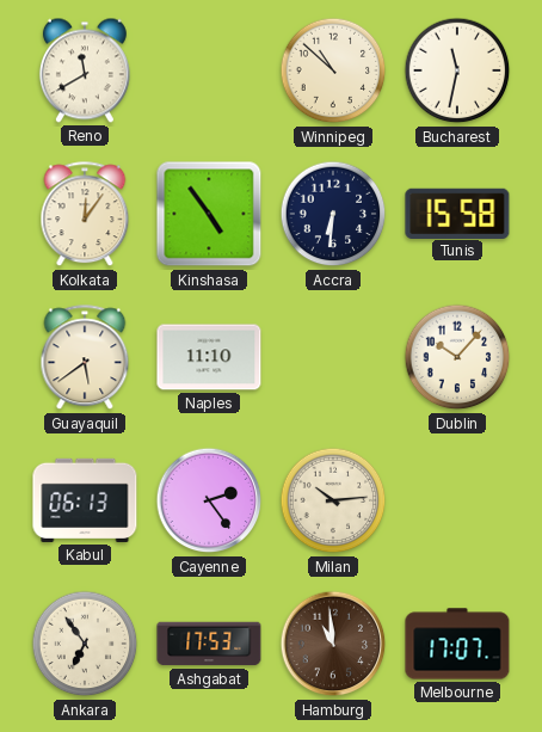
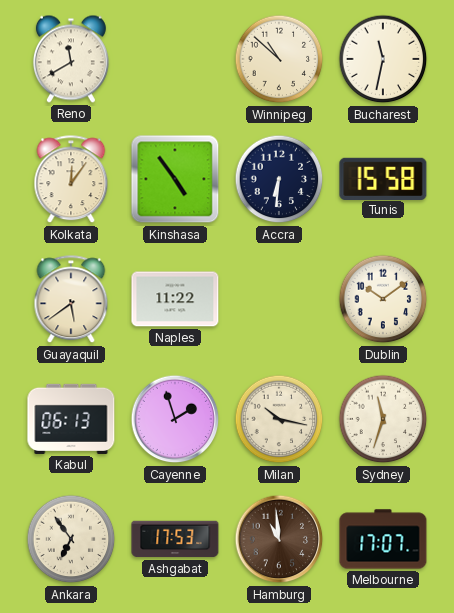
Naples: 11:10 -> 11:22 (175, 299)
Dublin: 10:07 -> 10:09 (383, 299)
Cayenne: 2:24 -> 1:57 (175, 419)
Milan: 10:14 -> 10:17 (279, 419)
Sydney: none -> 11:33 (383, 419)
